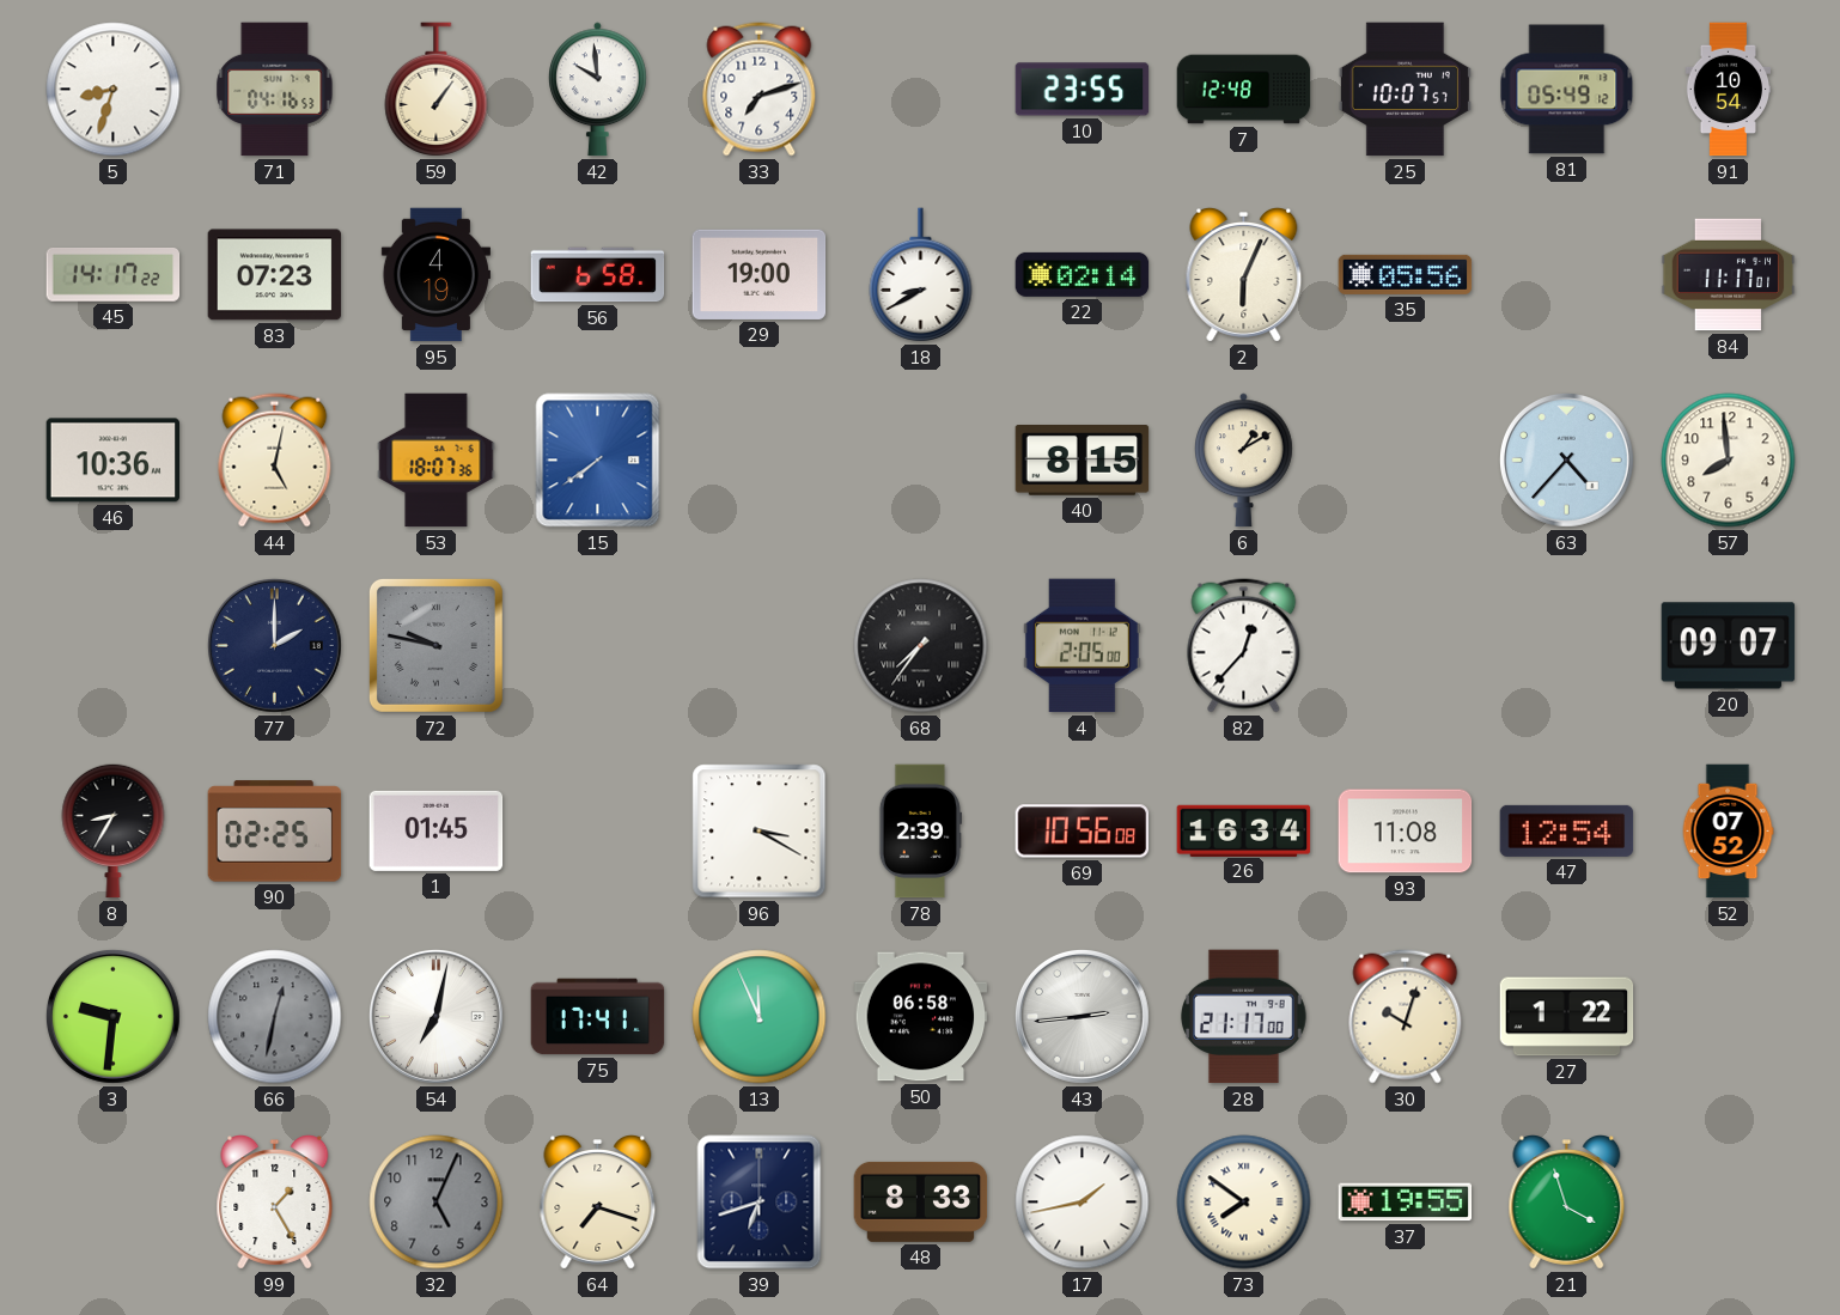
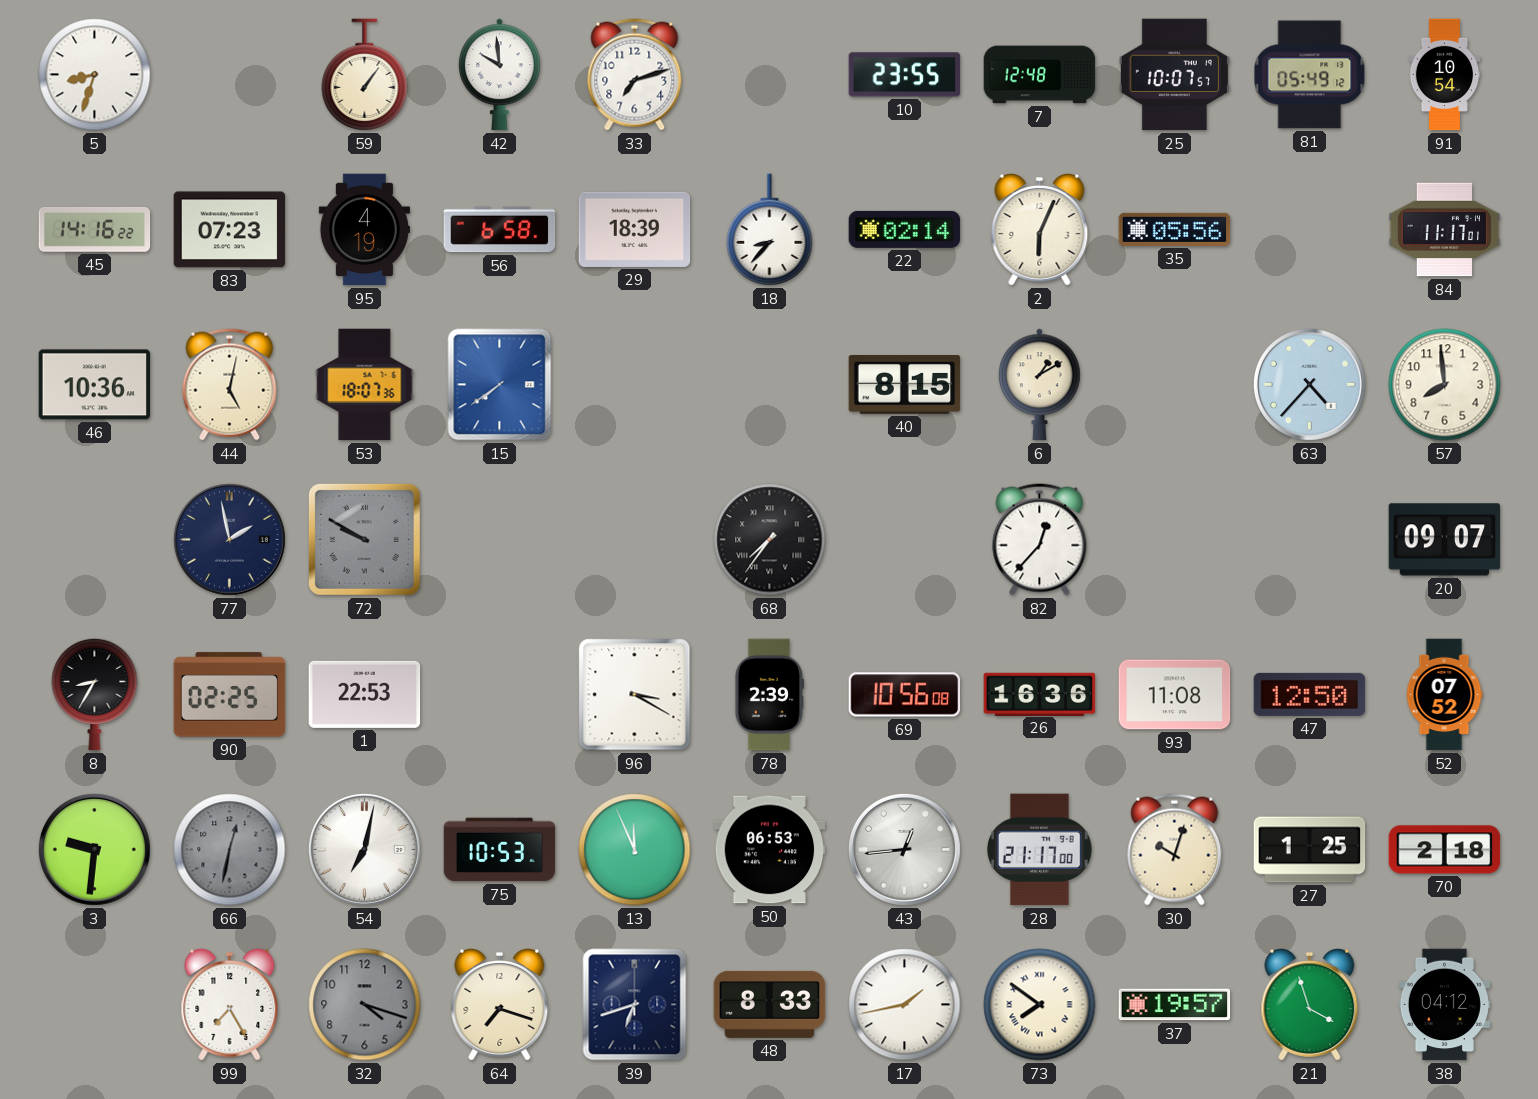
71: 04:16 -> none (275, 90)
45: 14:17 -> 14:16 (95, 229)
29: 19:00 -> 18:39 (635, 229)
18: 8:40 -> 8:37 (770, 230)
77: 2:00 -> 1:58 (229, 539)
72: 9:47 -> 9:50 (364, 539)
4: 2:05 -> none (1082, 646)
1: 01:45 -> 22:53 (365, 694)
26: 16:34 -> 16:36 (1040, 694)
47: 12:54 -> 12:50 (1310, 694)
75: 17:41 -> 10:53 (500, 850)
50: 06:58 -> 06:53 (770, 850)
43: 2:44 -> 12:44 (904, 849)
27: 1:22 -> 1:25 (1310, 850)
70: none -> 2:18 (1445, 850)
99: 1:25 -> 7:25 (230, 1005)
32: 5:04 -> 4:18 (365, 1005)
37: 19:55 -> 19:57 (1175, 1005)
38: none -> 04:12 (1444, 1005)
